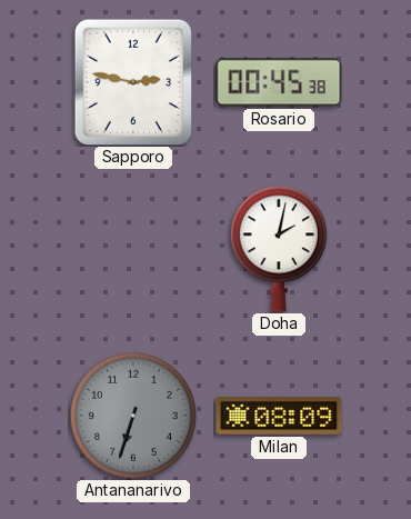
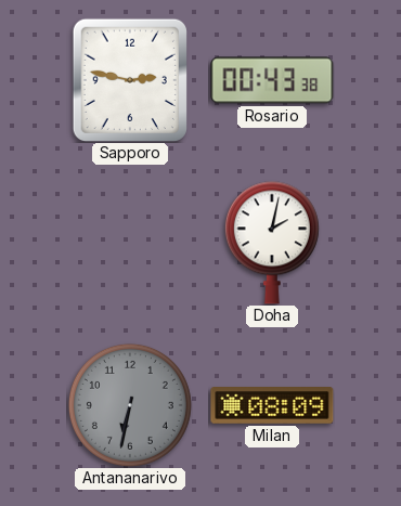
Rosario: 00:45 -> 00:43 (272, 80)
Antananarivo: 6:33 -> 6:32 (130, 405)
